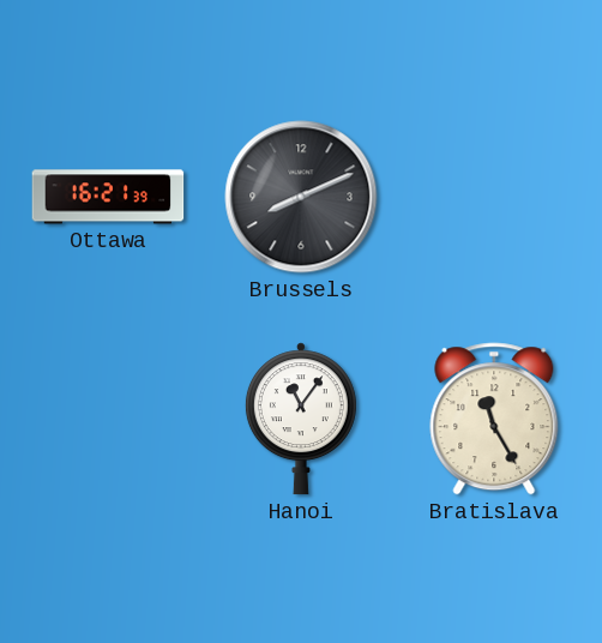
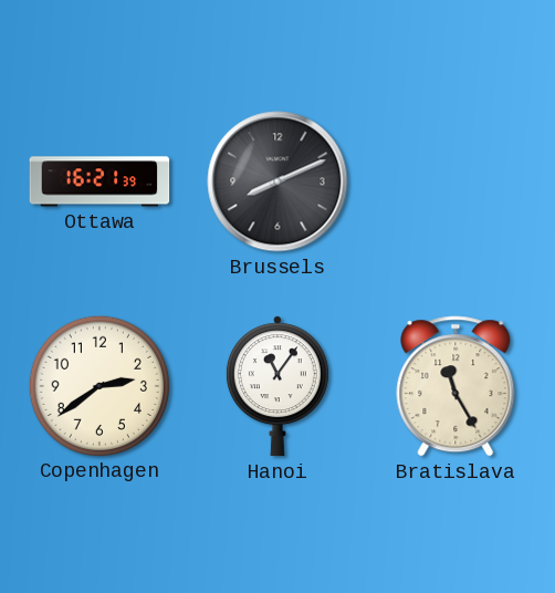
Copenhagen: none -> 2:39 (98, 385)
